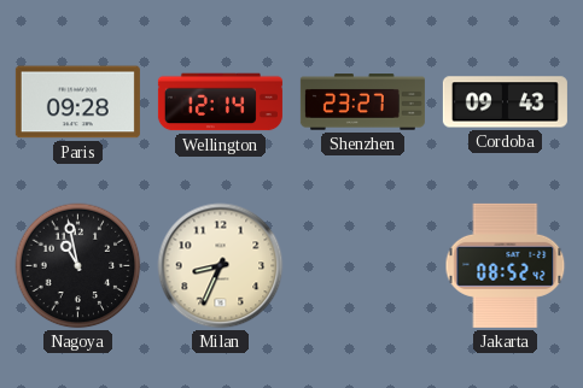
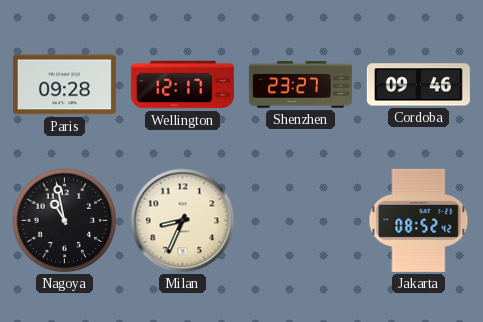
Wellington: 12:14 -> 12:17 (182, 85)
Cordoba: 09:43 -> 09:46 (418, 85)
